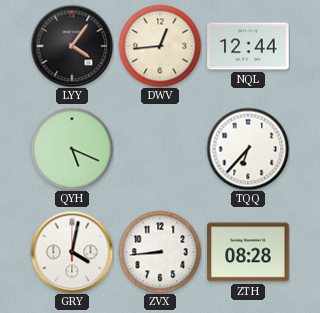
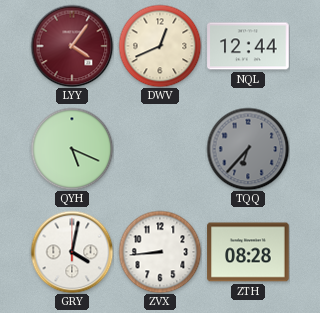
LYY dial: black -> burgundy (72, 46)
DWV: 12:44 -> 12:41 (160, 46)
TQQ dial: white -> grey (248, 149)
